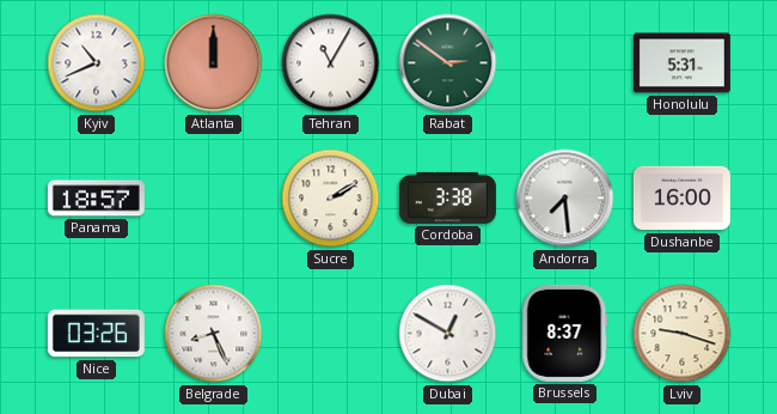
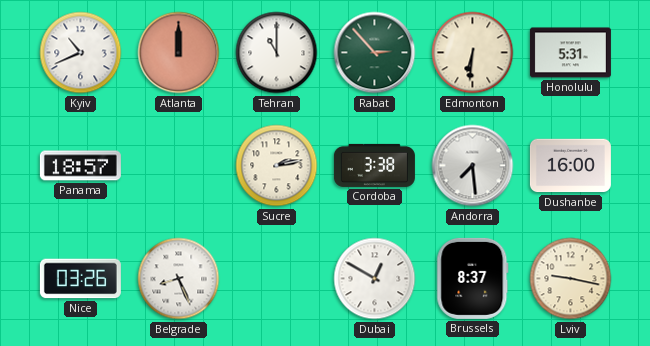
Tehran: 11:05 -> 11:00 (277, 53)
Rabat: 2:51 -> 2:53 (375, 53)
Edmonton: none -> 6:31 (473, 53)
Sucre: 2:10 -> 2:13 (277, 166)
Lviv: 9:18 -> 9:17 (571, 279)
